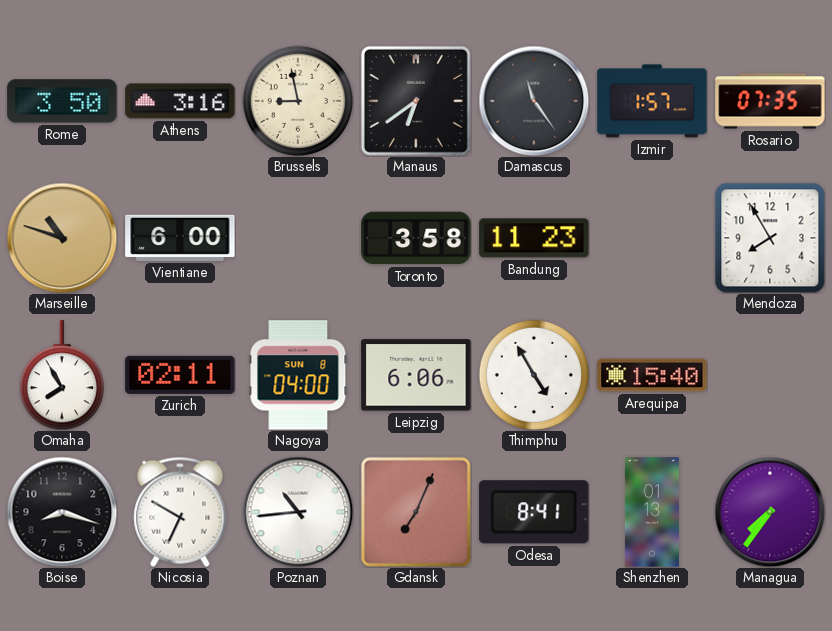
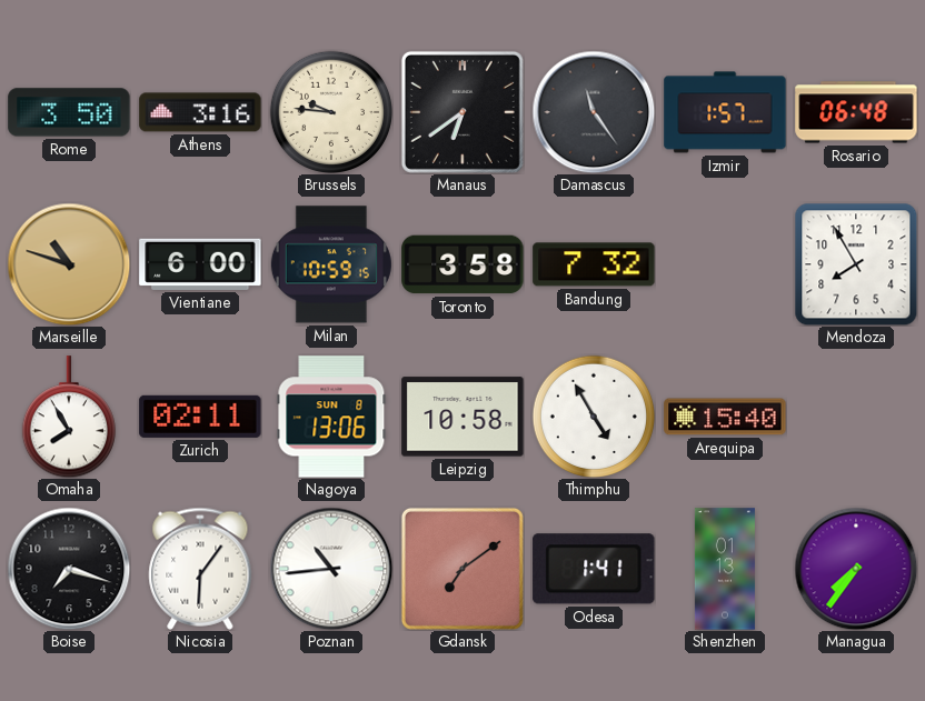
Brussels: 8:58 -> 9:46 (330, 111)
Rosario: 07:35 -> 06:48 (856, 112)
Milan: none -> 10:59 (331, 264)
Bandung: 11:23 -> 7:32 (594, 264)
Nagoya: 04:00 -> 13:06 (331, 417)
Leipzig: 6:06 -> 10:58 (463, 417)
Boise: 8:18 -> 7:18 (69, 569)
Nicosia: 6:50 -> 6:06 (200, 569)
Gdansk: 7:04 -> 7:09 (463, 569)
Odesa: 8:41 -> 1:41 (594, 569)
